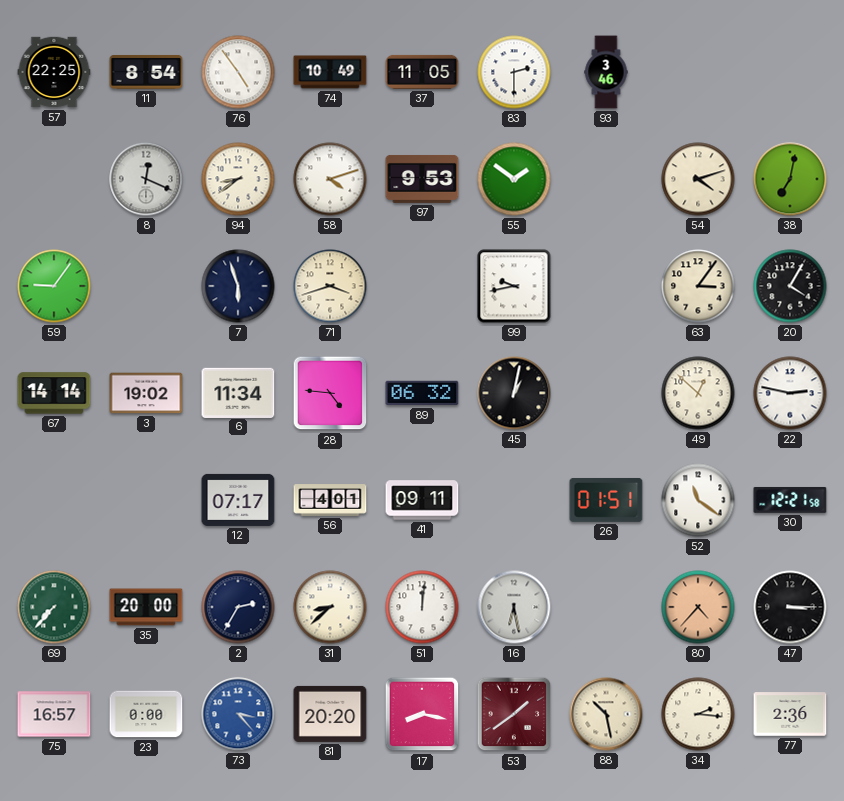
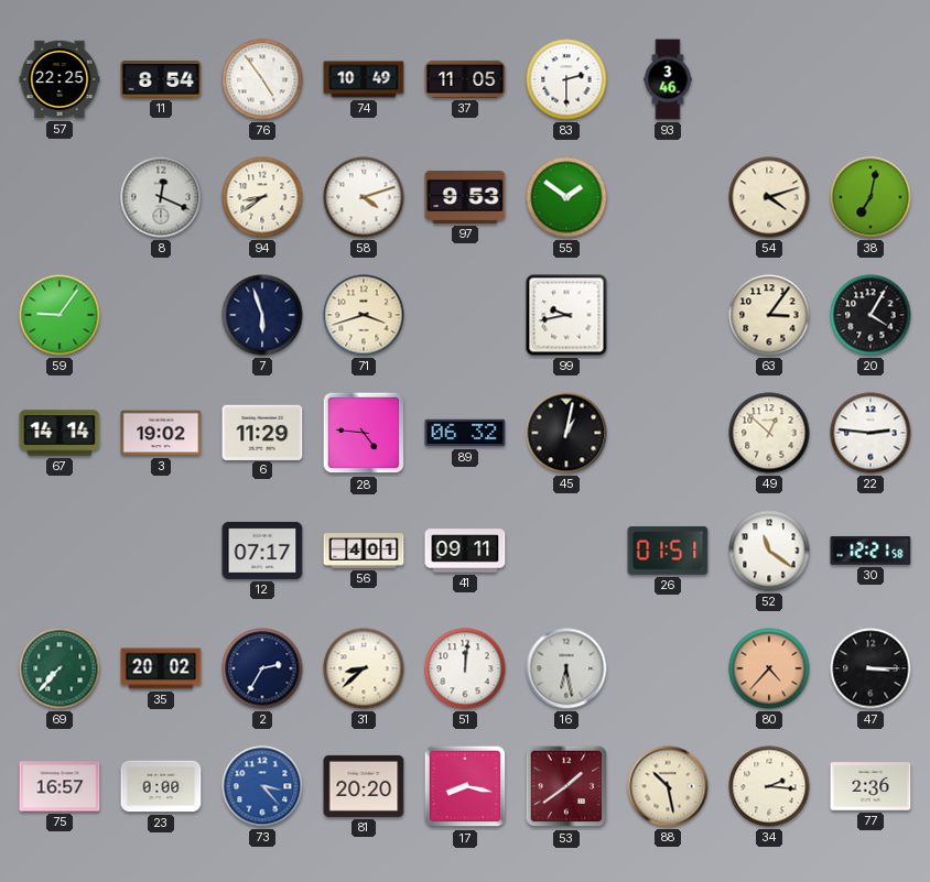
6: 11:34 -> 11:29 (262, 432)
22: 2:47 -> 2:46 (870, 433)
35: 20:00 -> 20:02 (161, 668)
